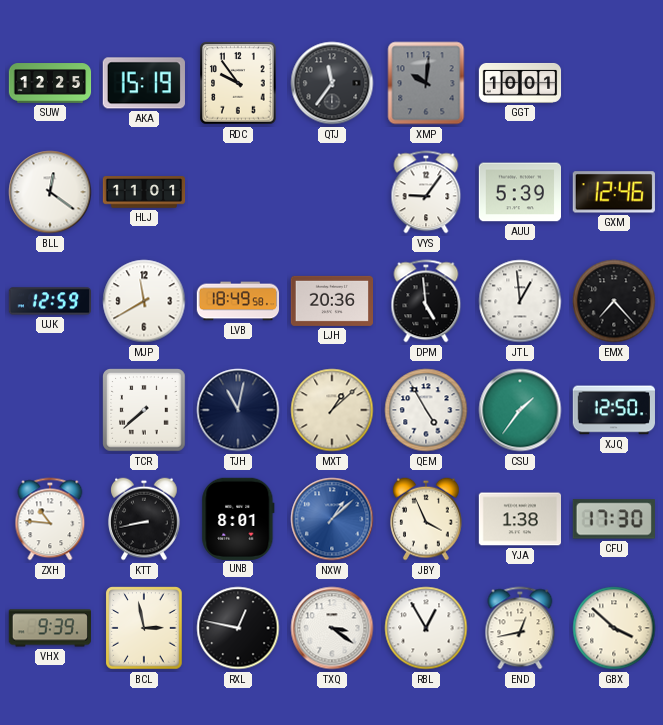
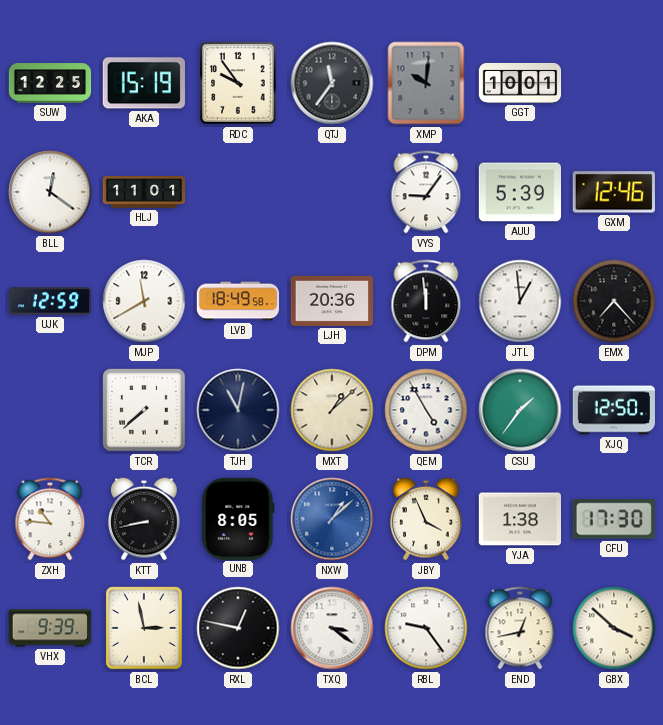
DPM: 4:59 -> 11:59 (426, 301)
UNB: 8:01 -> 8:05 (238, 518)
RBL: 12:55 -> 9:24 (426, 628)
